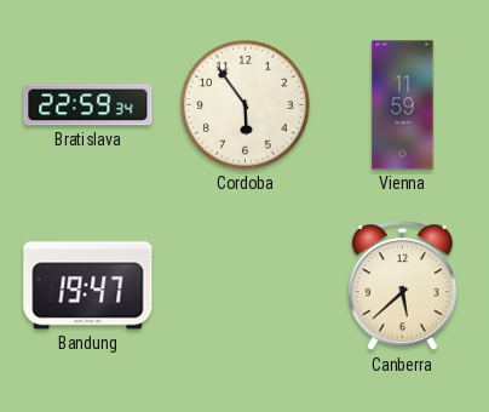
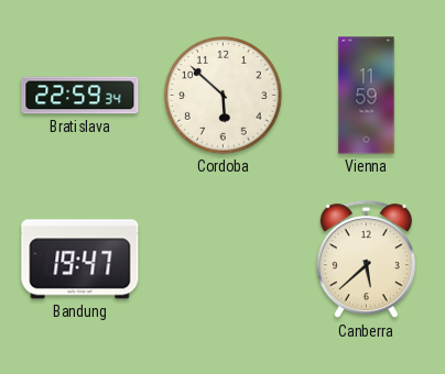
Cordoba: 5:54 -> 5:52 (224, 96)
